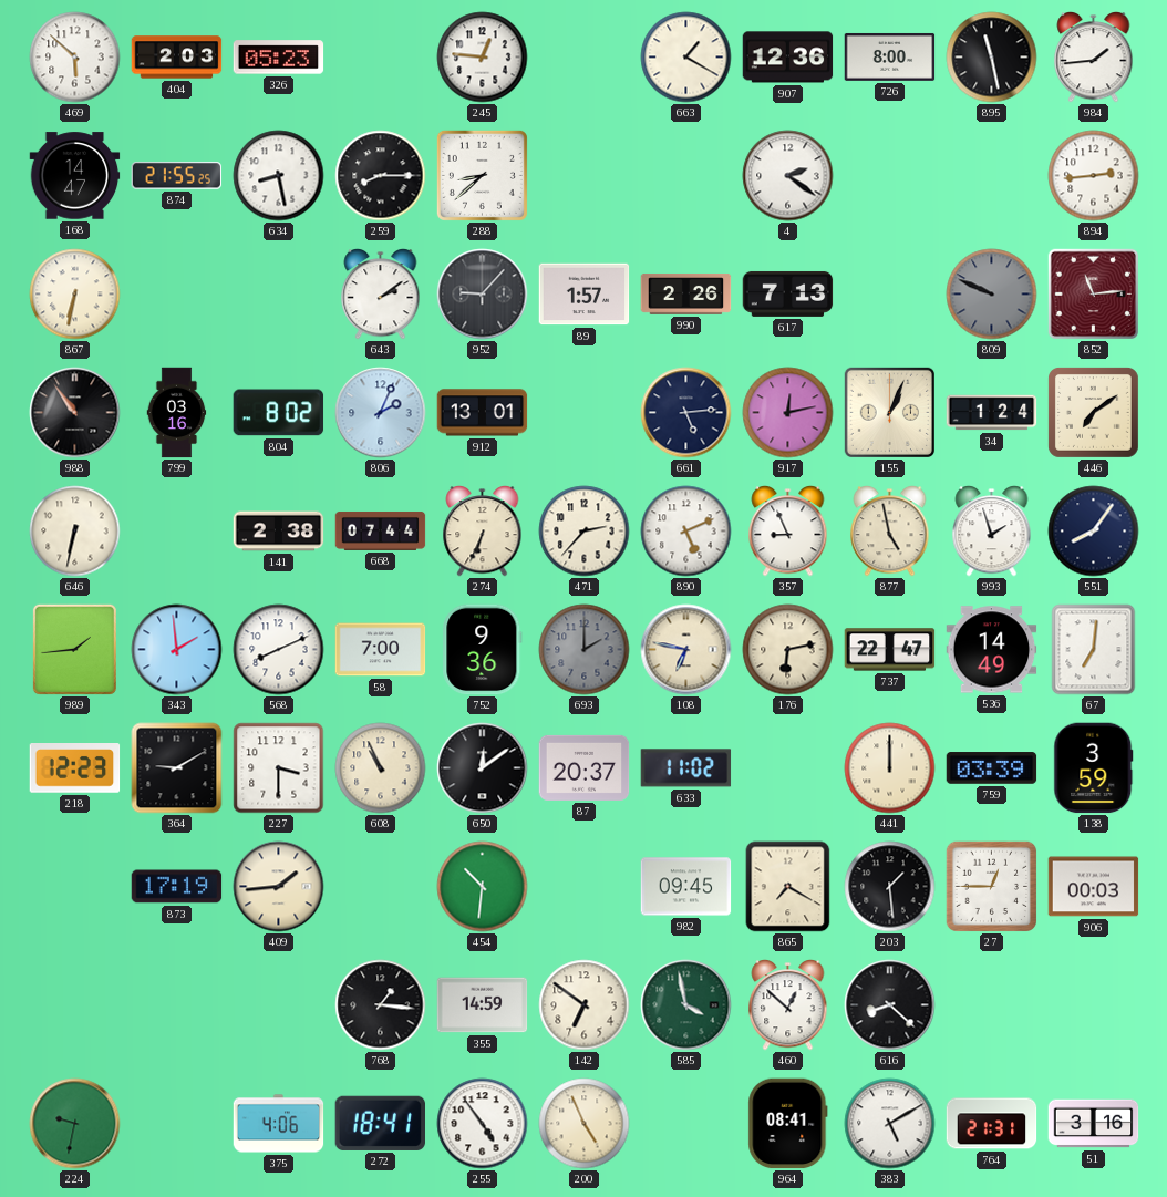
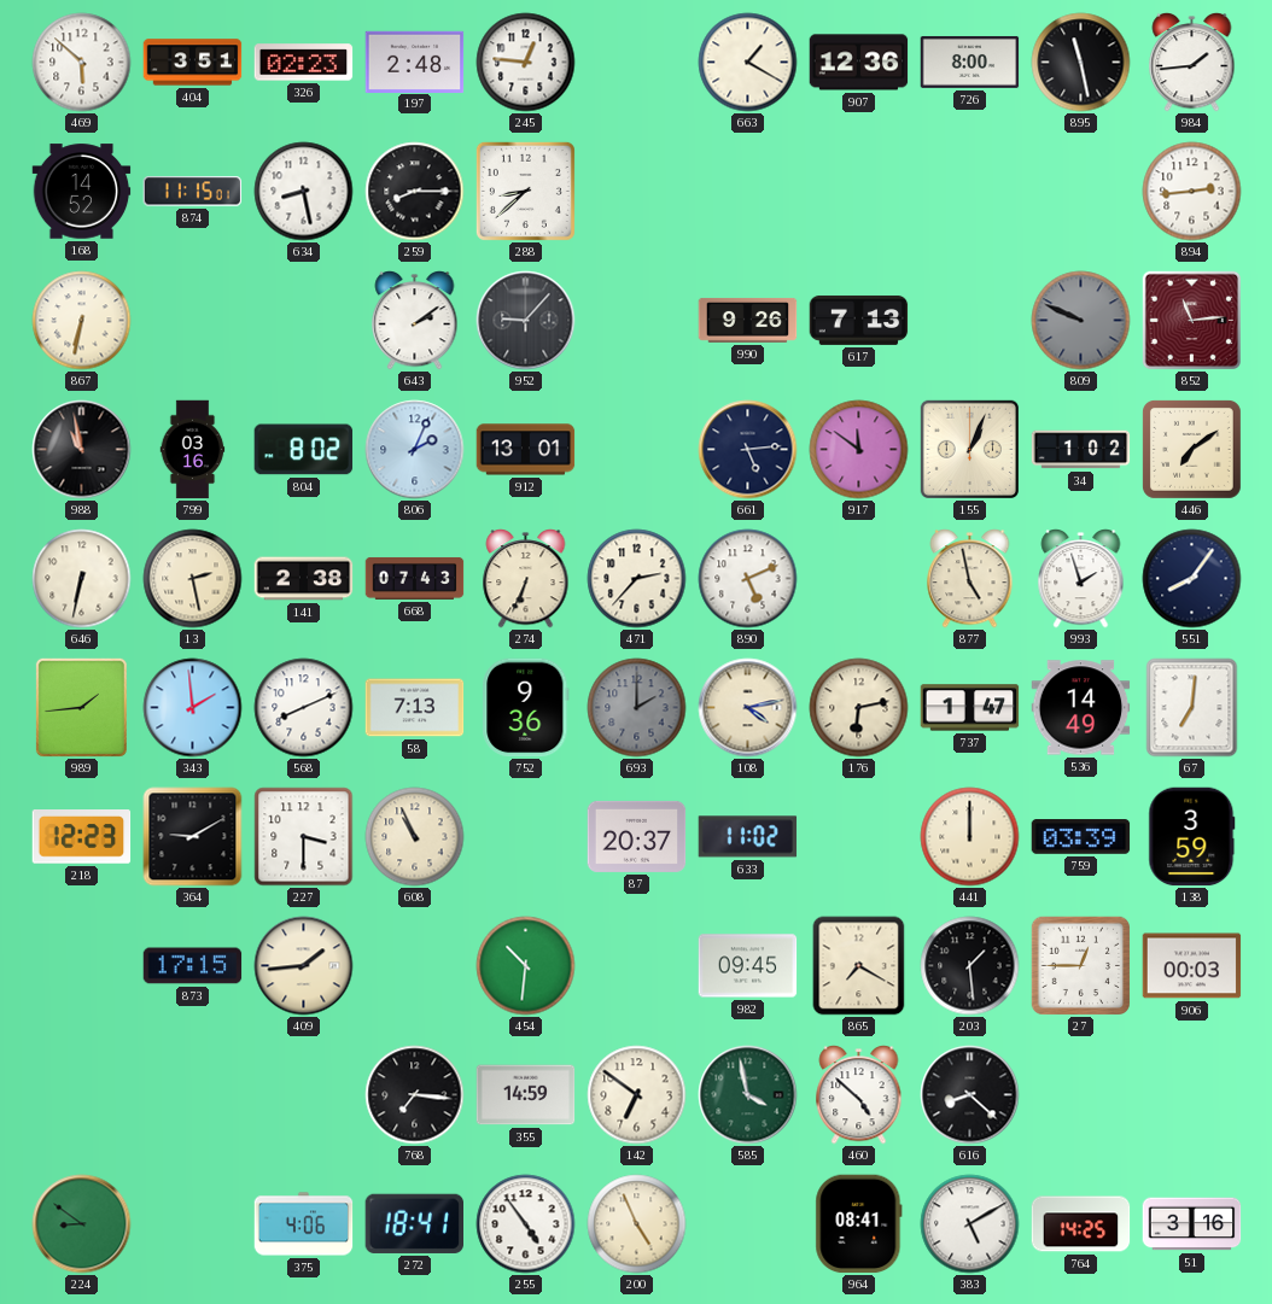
404: 2:03 -> 3:51 (193, 63)
326: 05:23 -> 02:23 (304, 63)
197: none -> 2:48 (415, 62)
168: 14:47 -> 14:52 (82, 192)
874: 21:55 -> 11:15 (193, 192)
4: 2:21 -> none (788, 176)
89: 1:57 -> none (585, 295)
990: 2:26 -> 9:26 (748, 320)
988: 10:54 -> 10:58 (82, 450)
917: 12:13 -> 11:51 (859, 450)
34: 1:24 -> 1:02 (1081, 450)
13: none -> 2:28 (193, 579)
668: 07:44 -> 07:43 (415, 578)
357: 8:56 -> none (788, 532)
58: 7:00 -> 7:13 (415, 708)
108: 6:47 -> 4:13 (748, 708)
737: 22:47 -> 1:47 (970, 708)
650: 12:09 -> none (483, 768)
873: 17:19 -> 17:15 (193, 966)
768: 1:16 -> 7:16 (415, 1095)
460: 12:52 -> 4:52 (859, 1095)
224: 9:32 -> 8:51 (82, 1224)
764: 21:31 -> 14:25 (1081, 1224)
